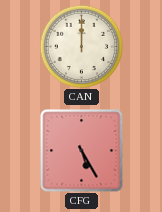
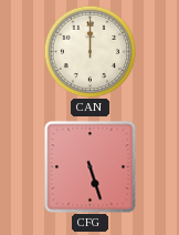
CFG: 5:25 -> 5:27 (91, 167)
